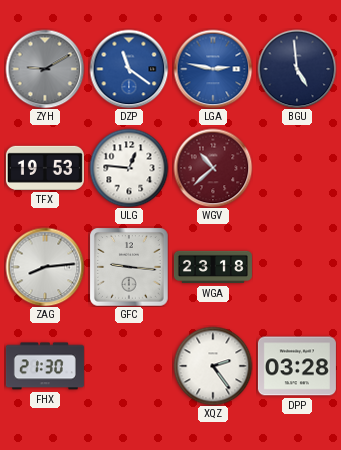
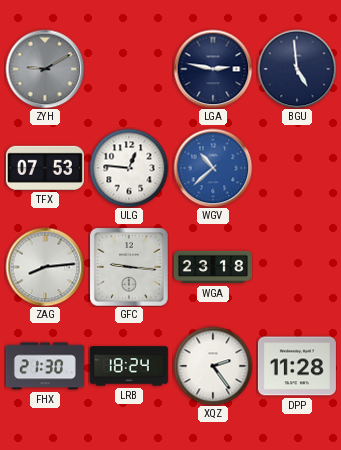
DZP: 11:21 -> none (129, 69)
LGA dial: blue -> navy (213, 69)
TFX: 19:53 -> 07:53 (45, 168)
WGV dial: burgundy -> blue (213, 168)
LRB: none -> 18:24 (129, 366)
DPP: 03:28 -> 11:28 (297, 366)
